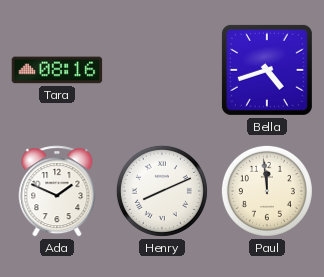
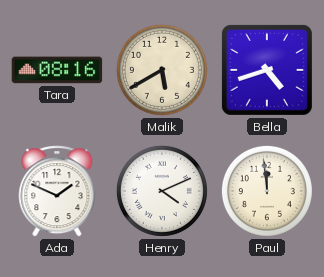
Malik: none -> 5:40 (162, 70)
Henry: 8:11 -> 4:11 (162, 191)
